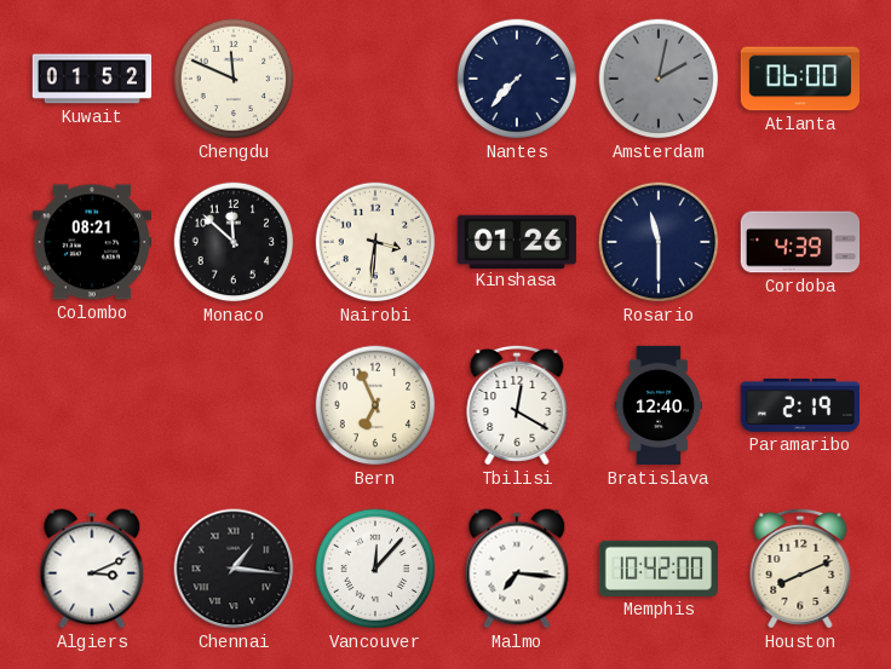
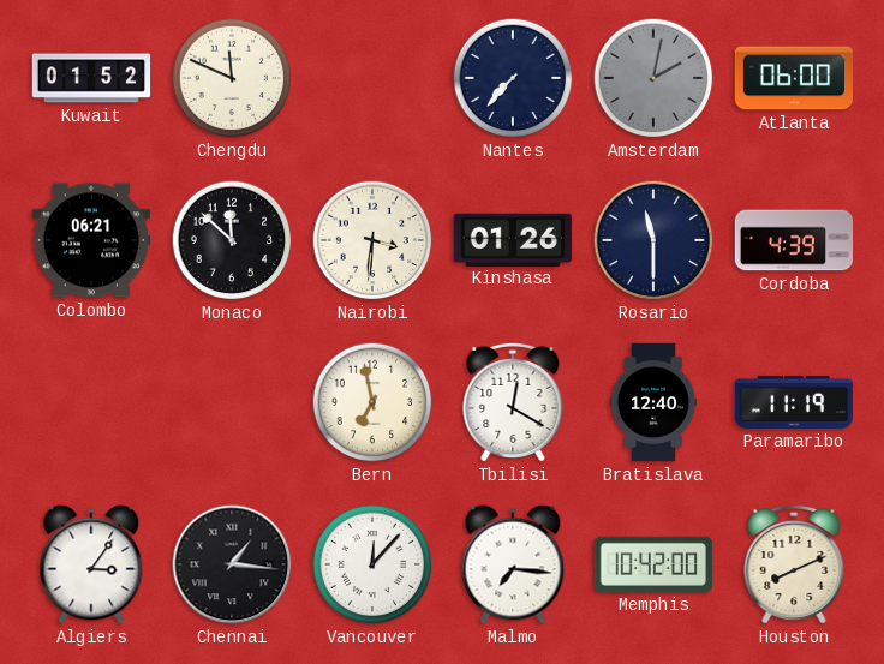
Colombo: 08:21 -> 06:21 (90, 240)
Bern: 6:56 -> 6:58 (372, 402)
Paramaribo: 2:19 -> 11:19 (793, 402)
Algiers: 3:11 -> 3:06 (91, 564)
